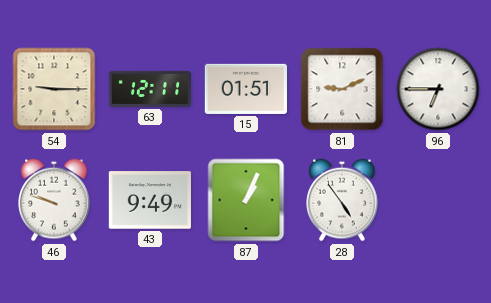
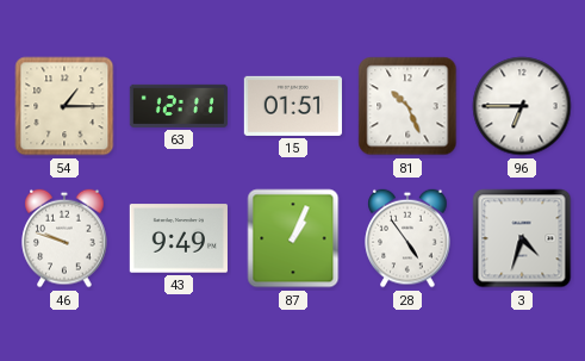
54: 9:15 -> 1:15 (64, 106)
81: 9:11 -> 10:26 (407, 106)
3: none -> 4:33 (522, 238)
